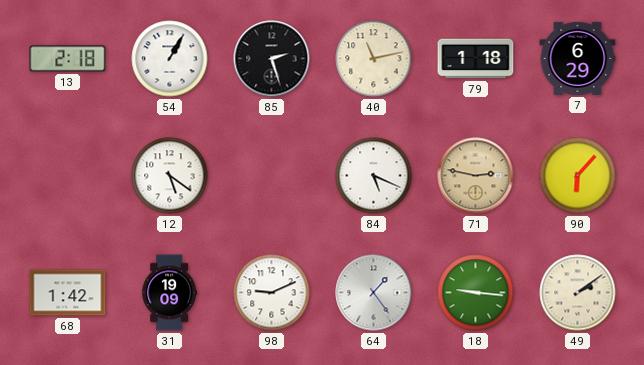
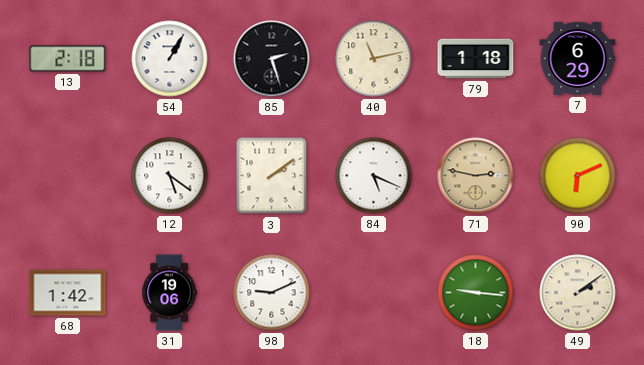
3: none -> 2:09 (272, 176)
90: 6:07 -> 6:11 (578, 176)
31: 19:09 -> 19:06 (169, 293)
64: 1:24 -> none (374, 293)
